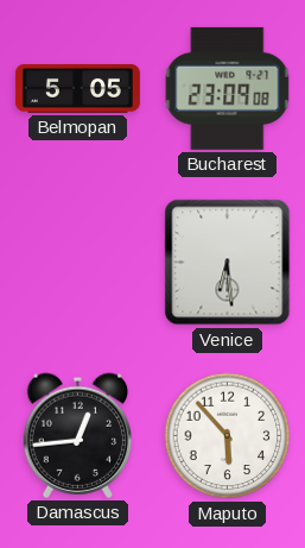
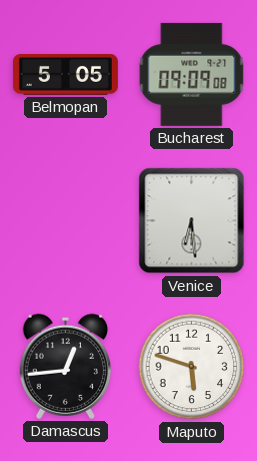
Bucharest: 23:09 -> 09:09 (192, 74)
Maputo: 5:53 -> 5:48 (192, 367)
